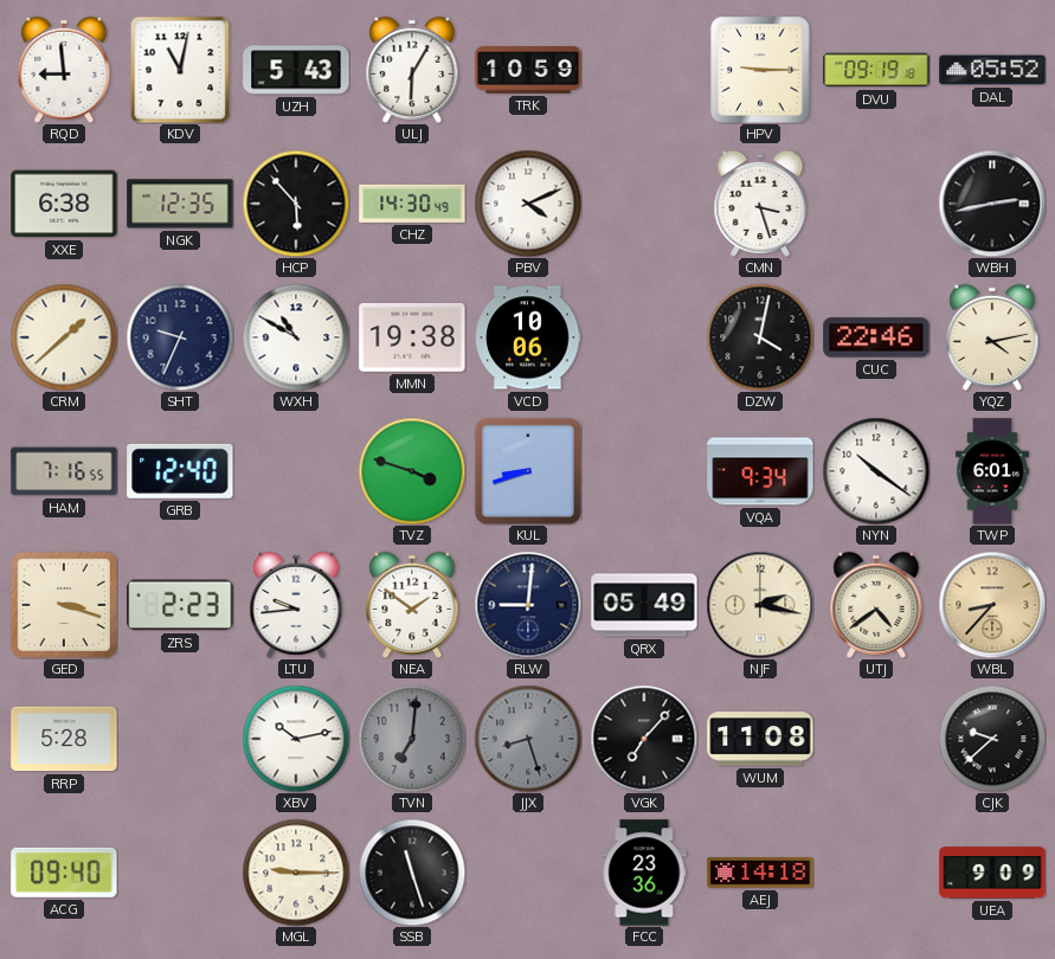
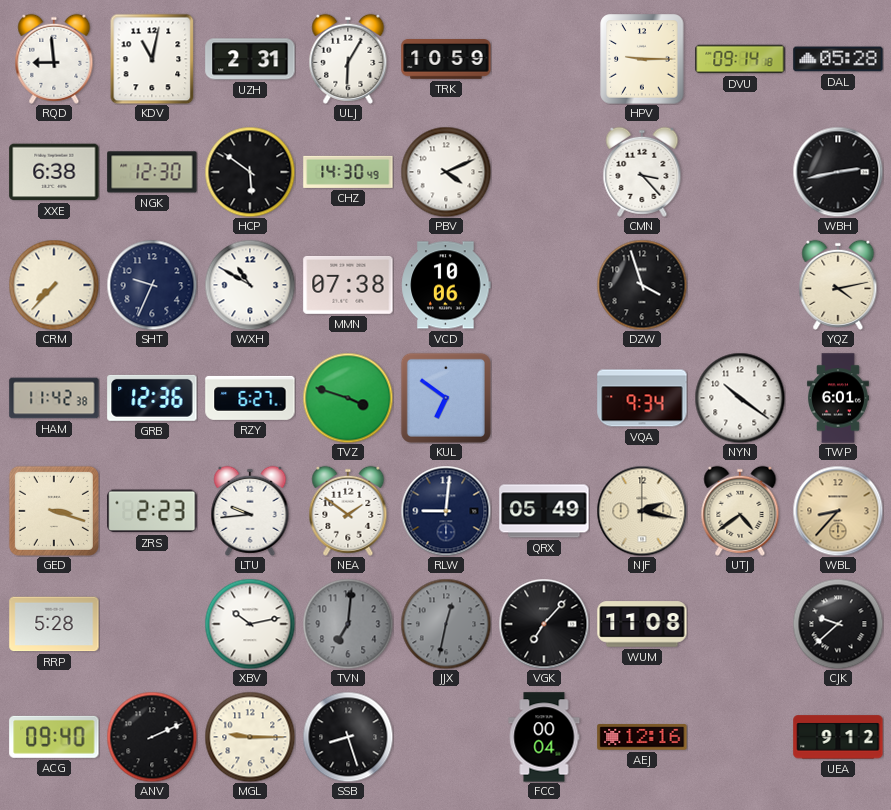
UZH: 5:43 -> 2:31 (250, 59)
DVU: 09:19 -> 09:14 (740, 59)
DAL: 05:52 -> 05:28 (838, 59)
NGK: 12:35 -> 12:30 (152, 172)
HCP: 5:53 -> 5:51 (250, 172)
CMN: 3:27 -> 3:23 (642, 172)
CRM: 1:38 -> 7:37 (54, 285)
MMN: 19:38 -> 07:38 (348, 285)
DZW: 4:02 -> 3:57 (642, 285)
CUC: 22:46 -> none (876, 337)
HAM: 7:16 -> 11:42 (54, 398)
GRB: 12:40 -> 12:36 (152, 398)
RZY: none -> 6:27 (250, 398)
KUL: 8:42 -> 6:51 (446, 398)
JJX: 8:27 -> 12:32 (446, 624)
ANV: none -> 2:11 (152, 737)
SSB: 11:27 -> 8:27 (348, 737)
FCC: 23:36 -> 00:04 (544, 737)
AEJ: 14:18 -> 12:16 (642, 737)
UEA: 9:09 -> 9:12 (838, 737)
